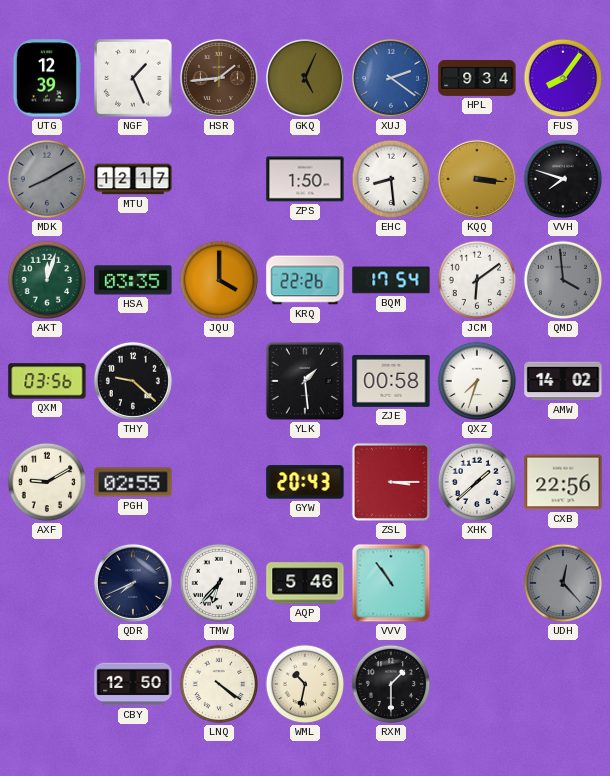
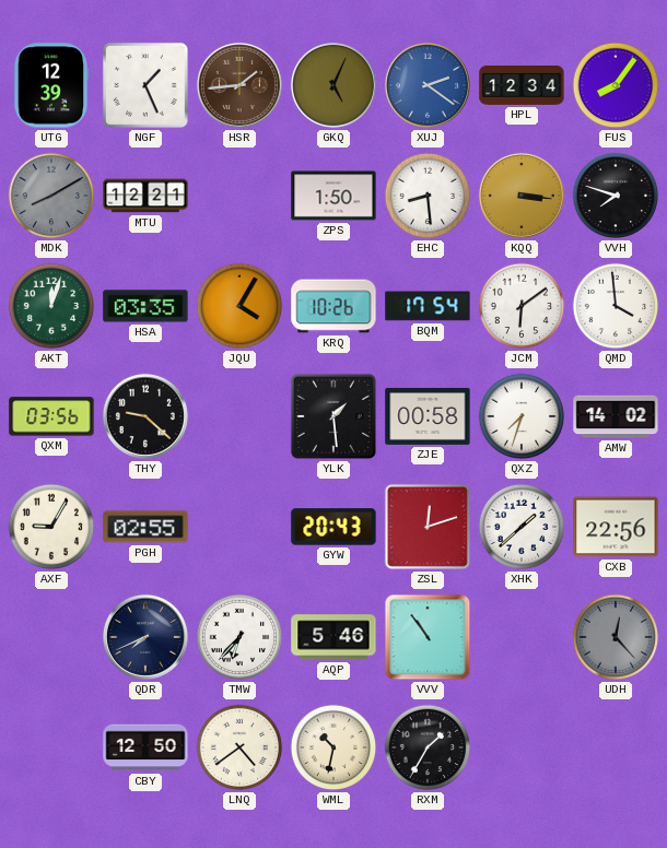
HPL: 9:34 -> 12:34 (522, 86)
MTU: 12:17 -> 12:21 (145, 196)
JQU: 4:00 -> 4:05 (239, 306)
KRQ: 22:26 -> 10:26 (333, 306)
QMD dial: grey -> white (616, 306)
AXF: 9:10 -> 9:05 (51, 527)
ZSL: 3:15 -> 12:12 (428, 527)
LNQ: 4:21 -> 4:39 (239, 747)
RXM: 1:30 -> 1:35 (428, 747)
